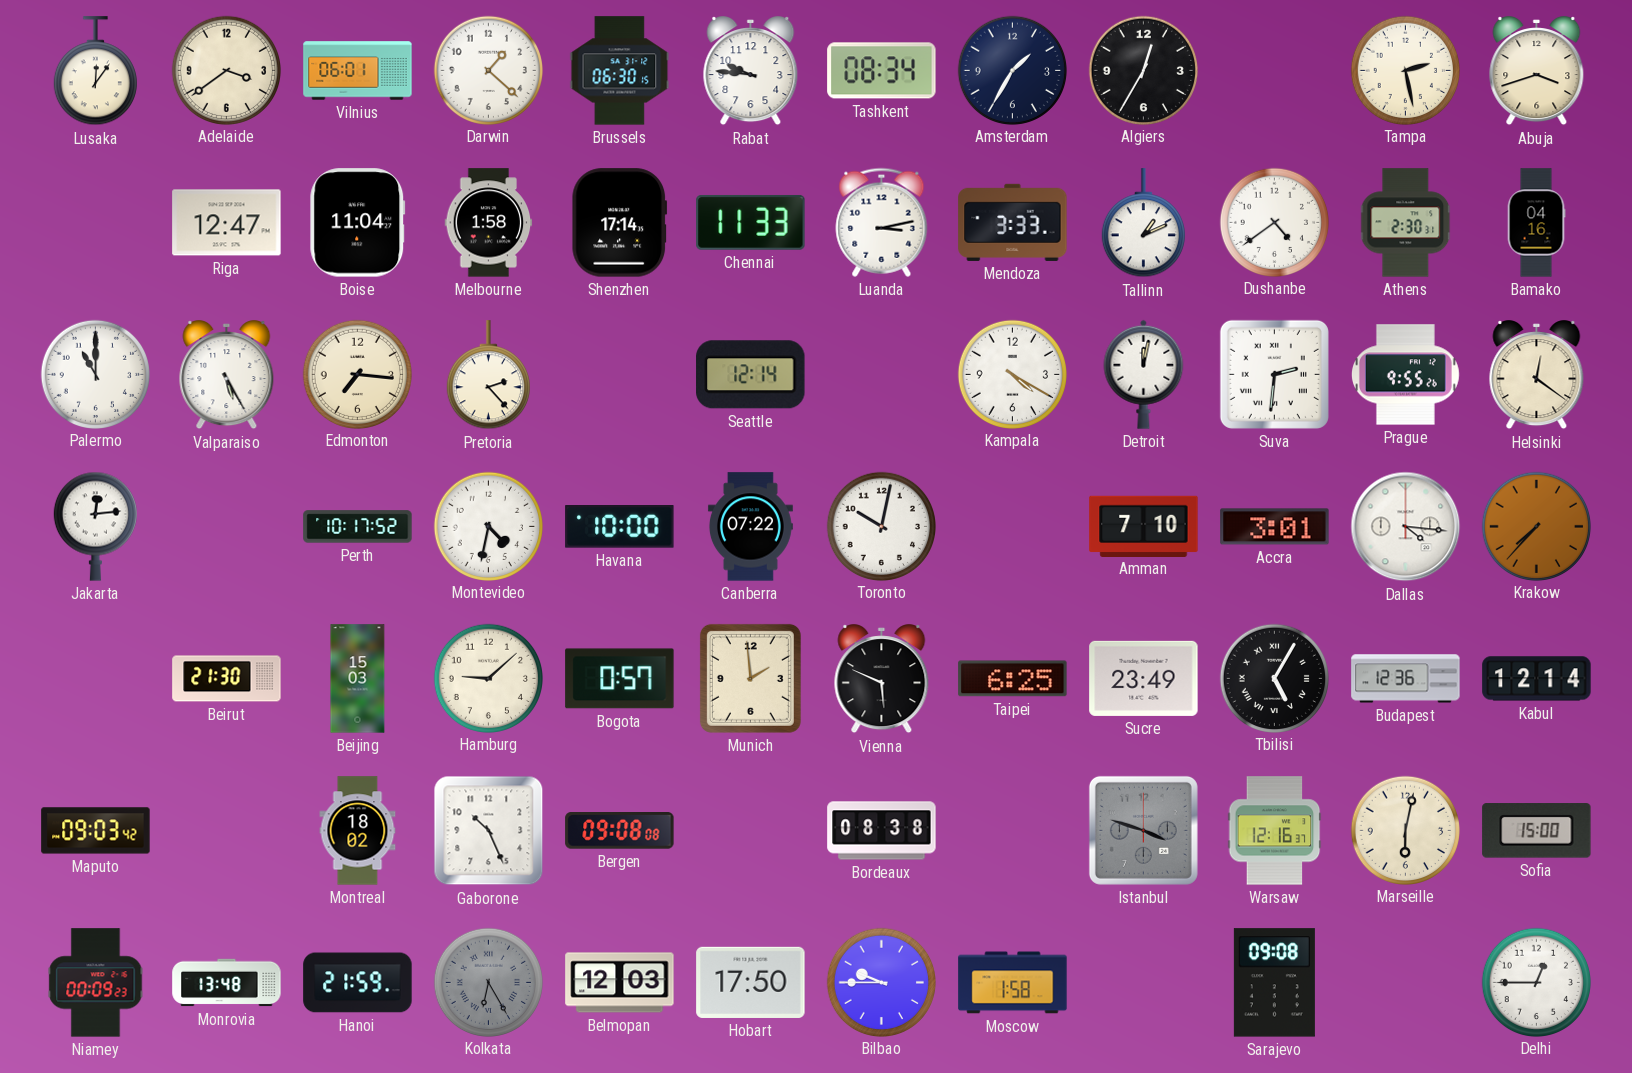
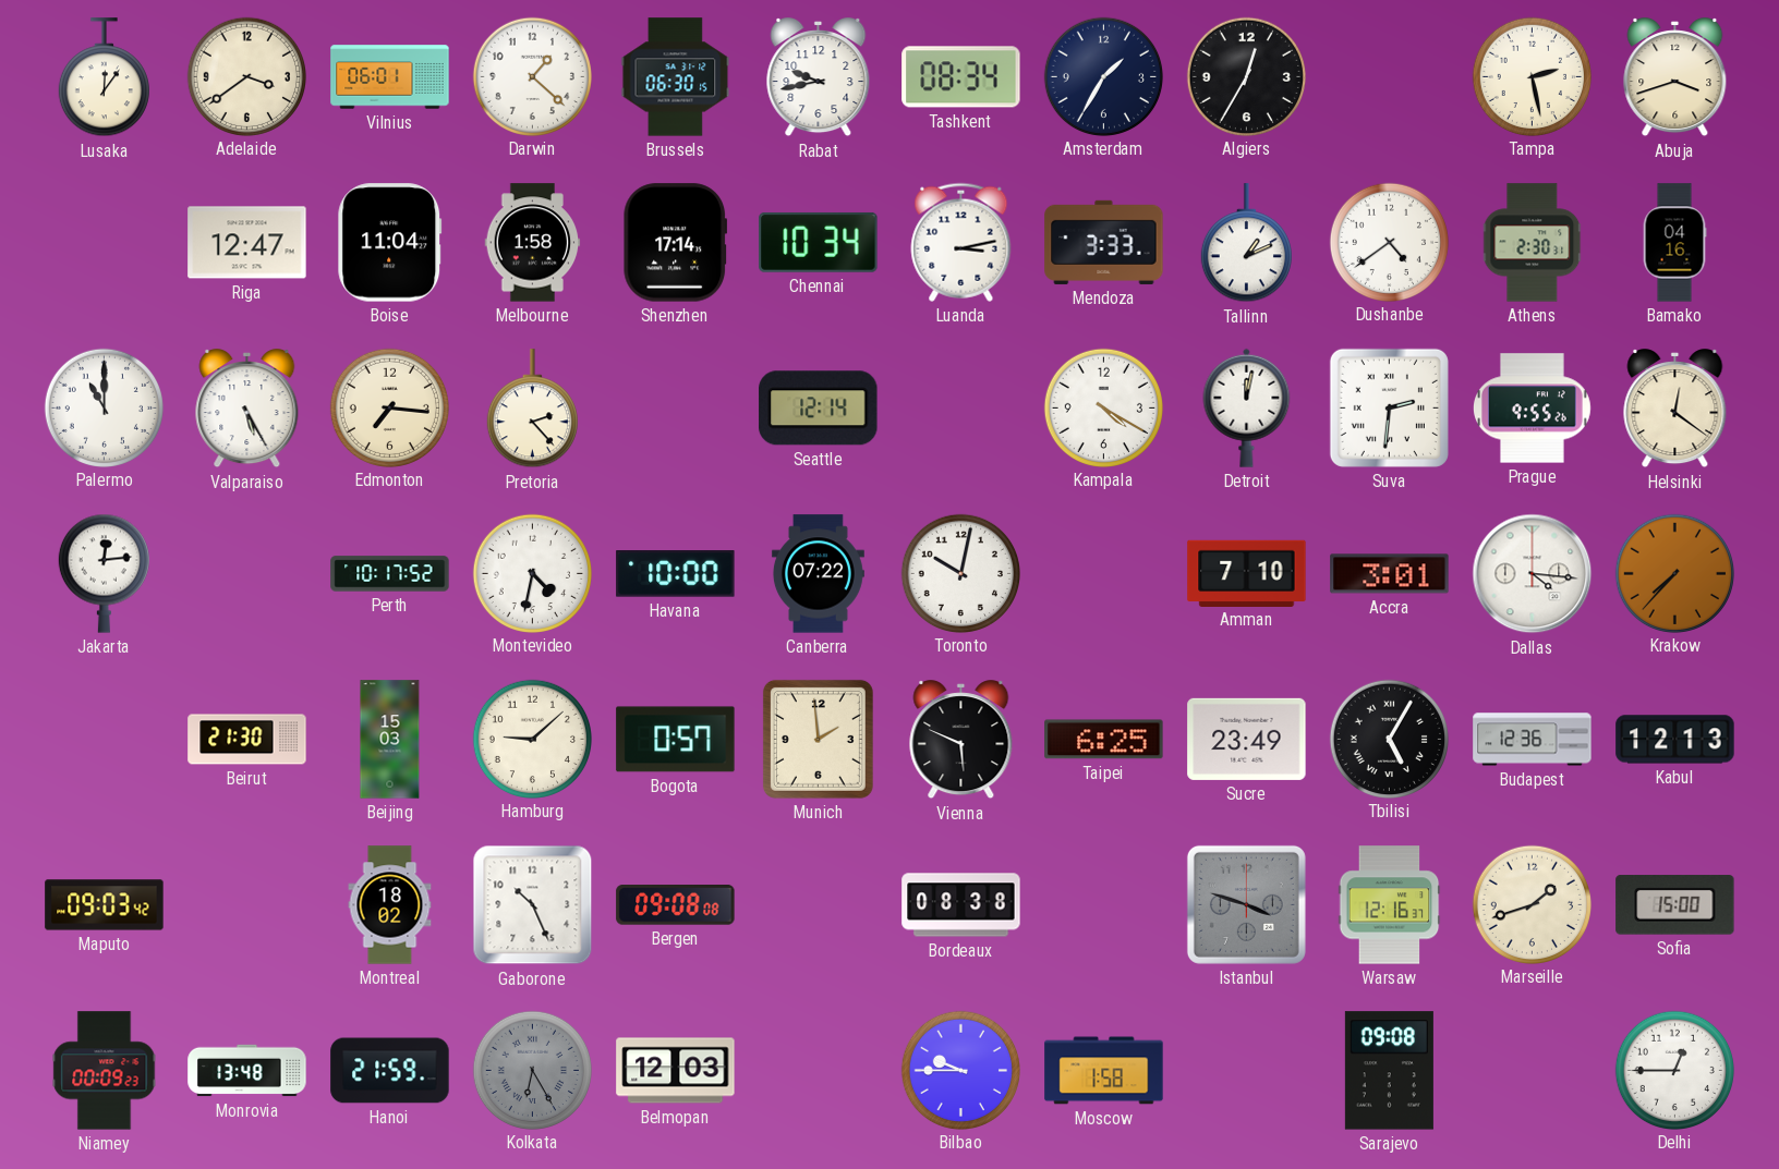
Rabat: 9:46 -> 9:43 (819, 77)
Chennai: 11:33 -> 10:34 (819, 242)
Kabul: 12:14 -> 12:13 (1675, 740)
Marseille: 6:02 -> 1:42 (1532, 904)
Hobart: 17:50 -> none (751, 982)
